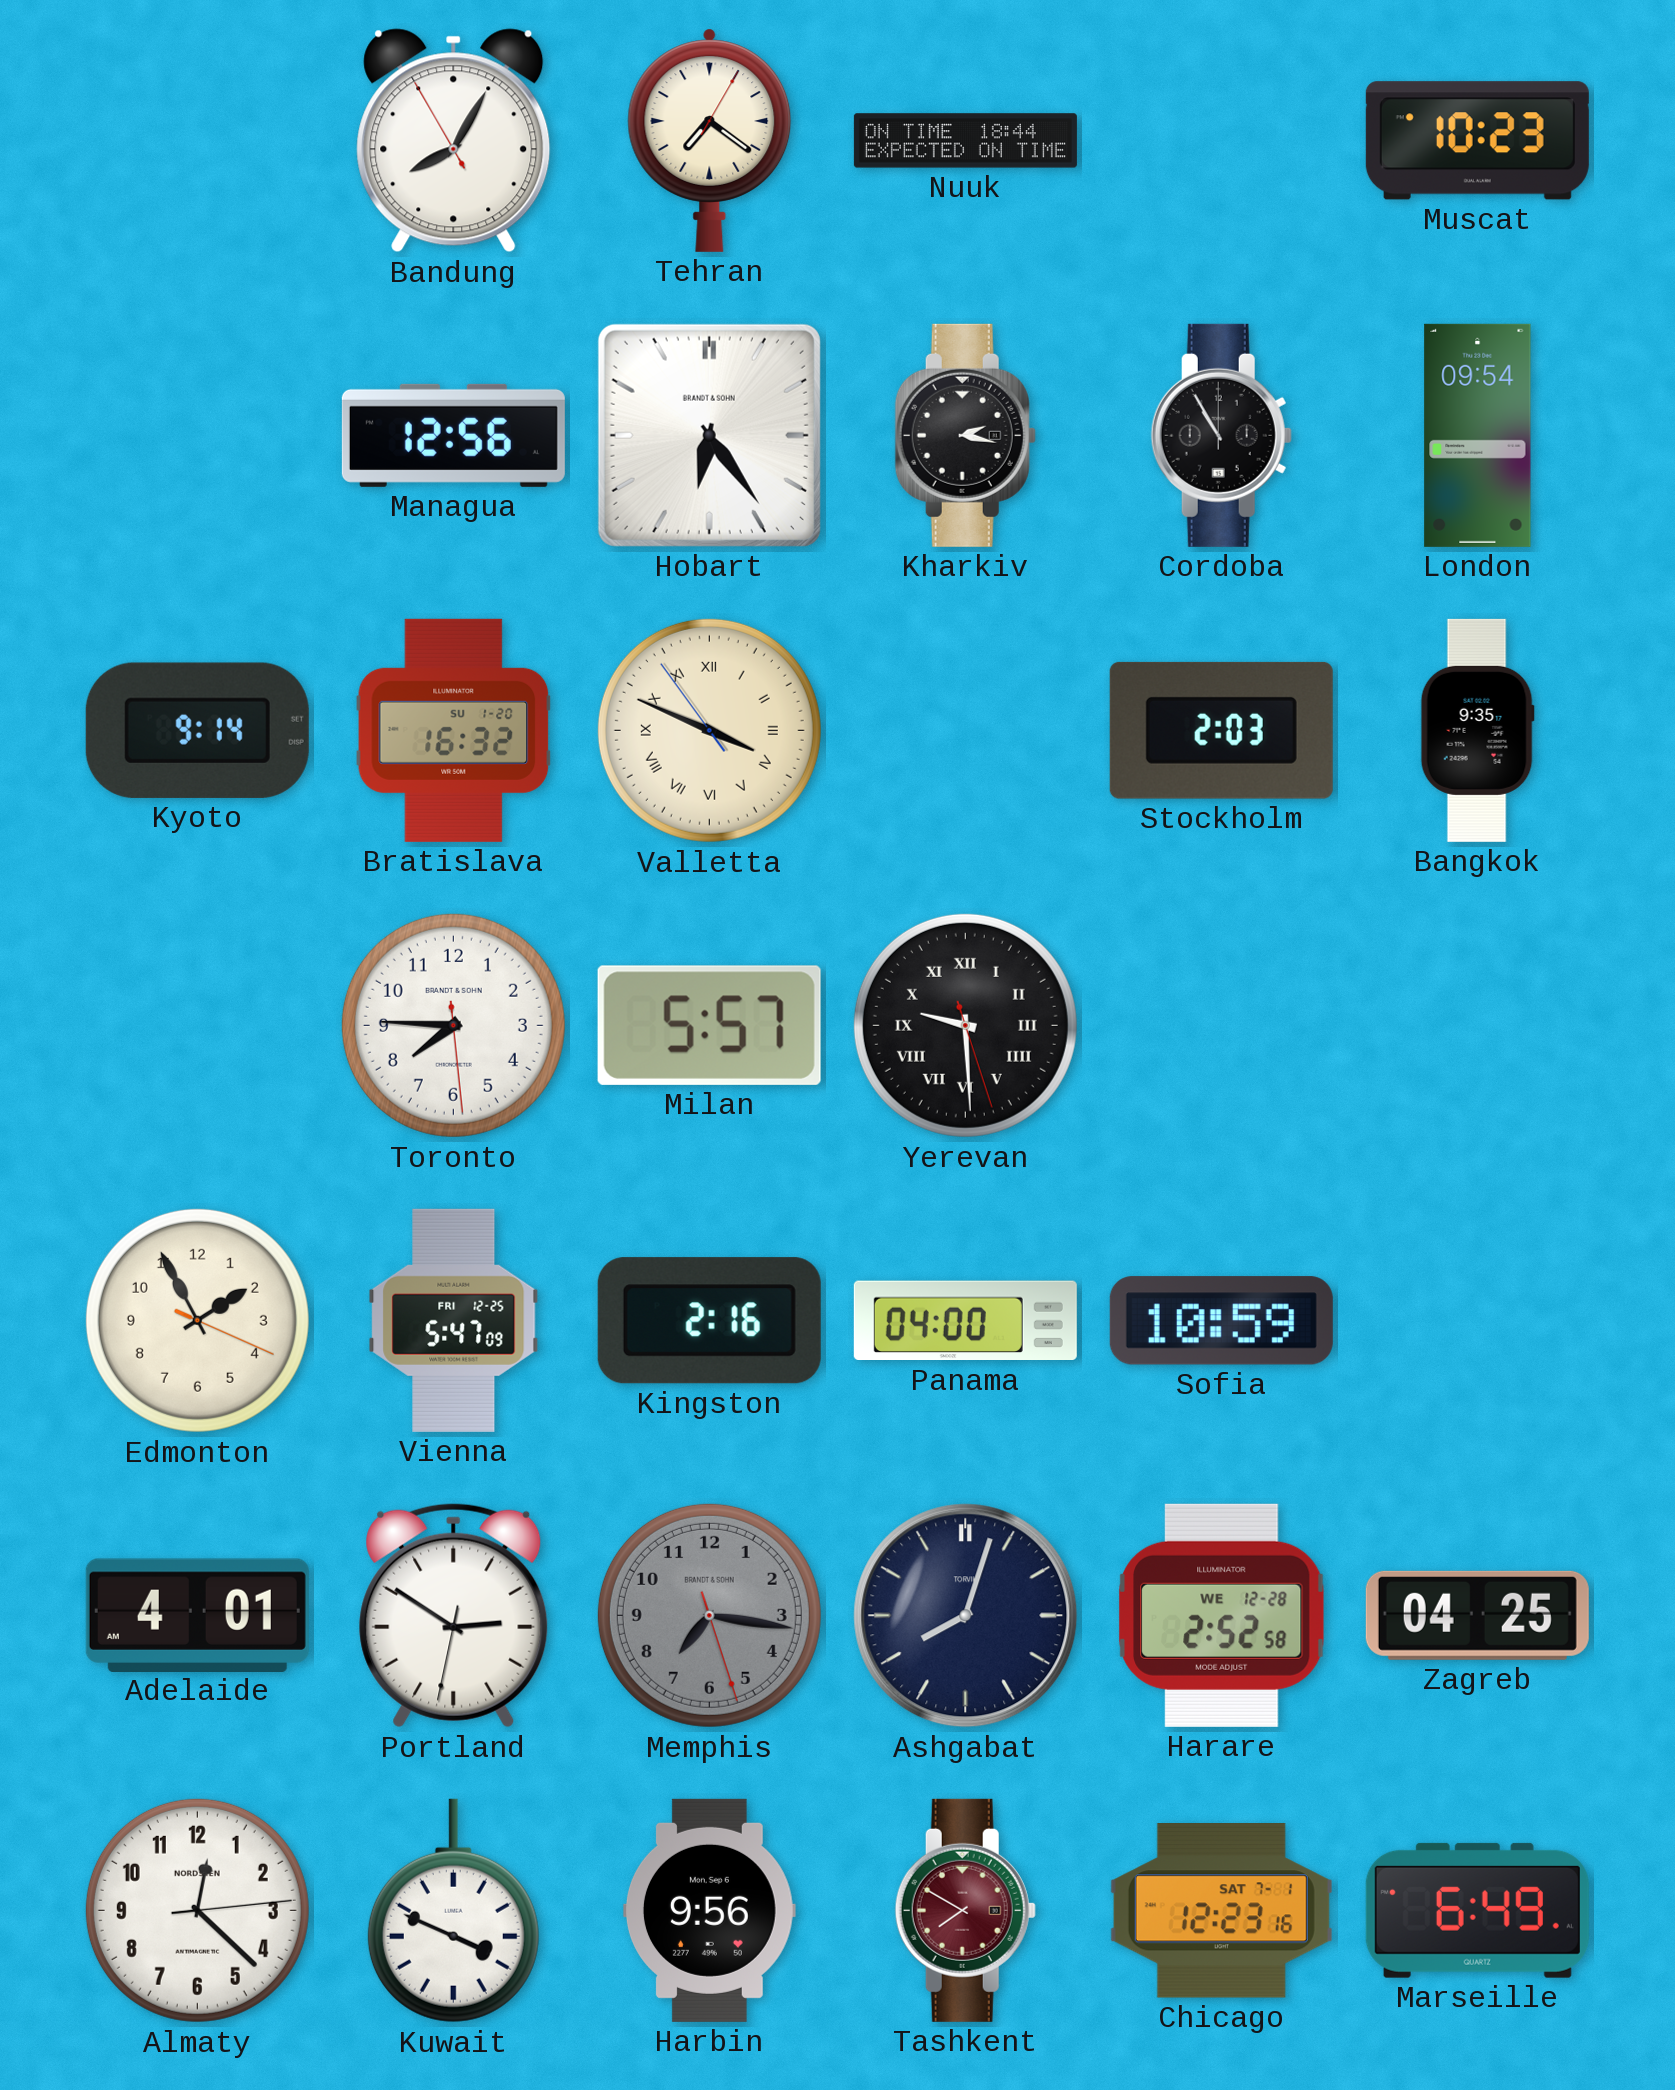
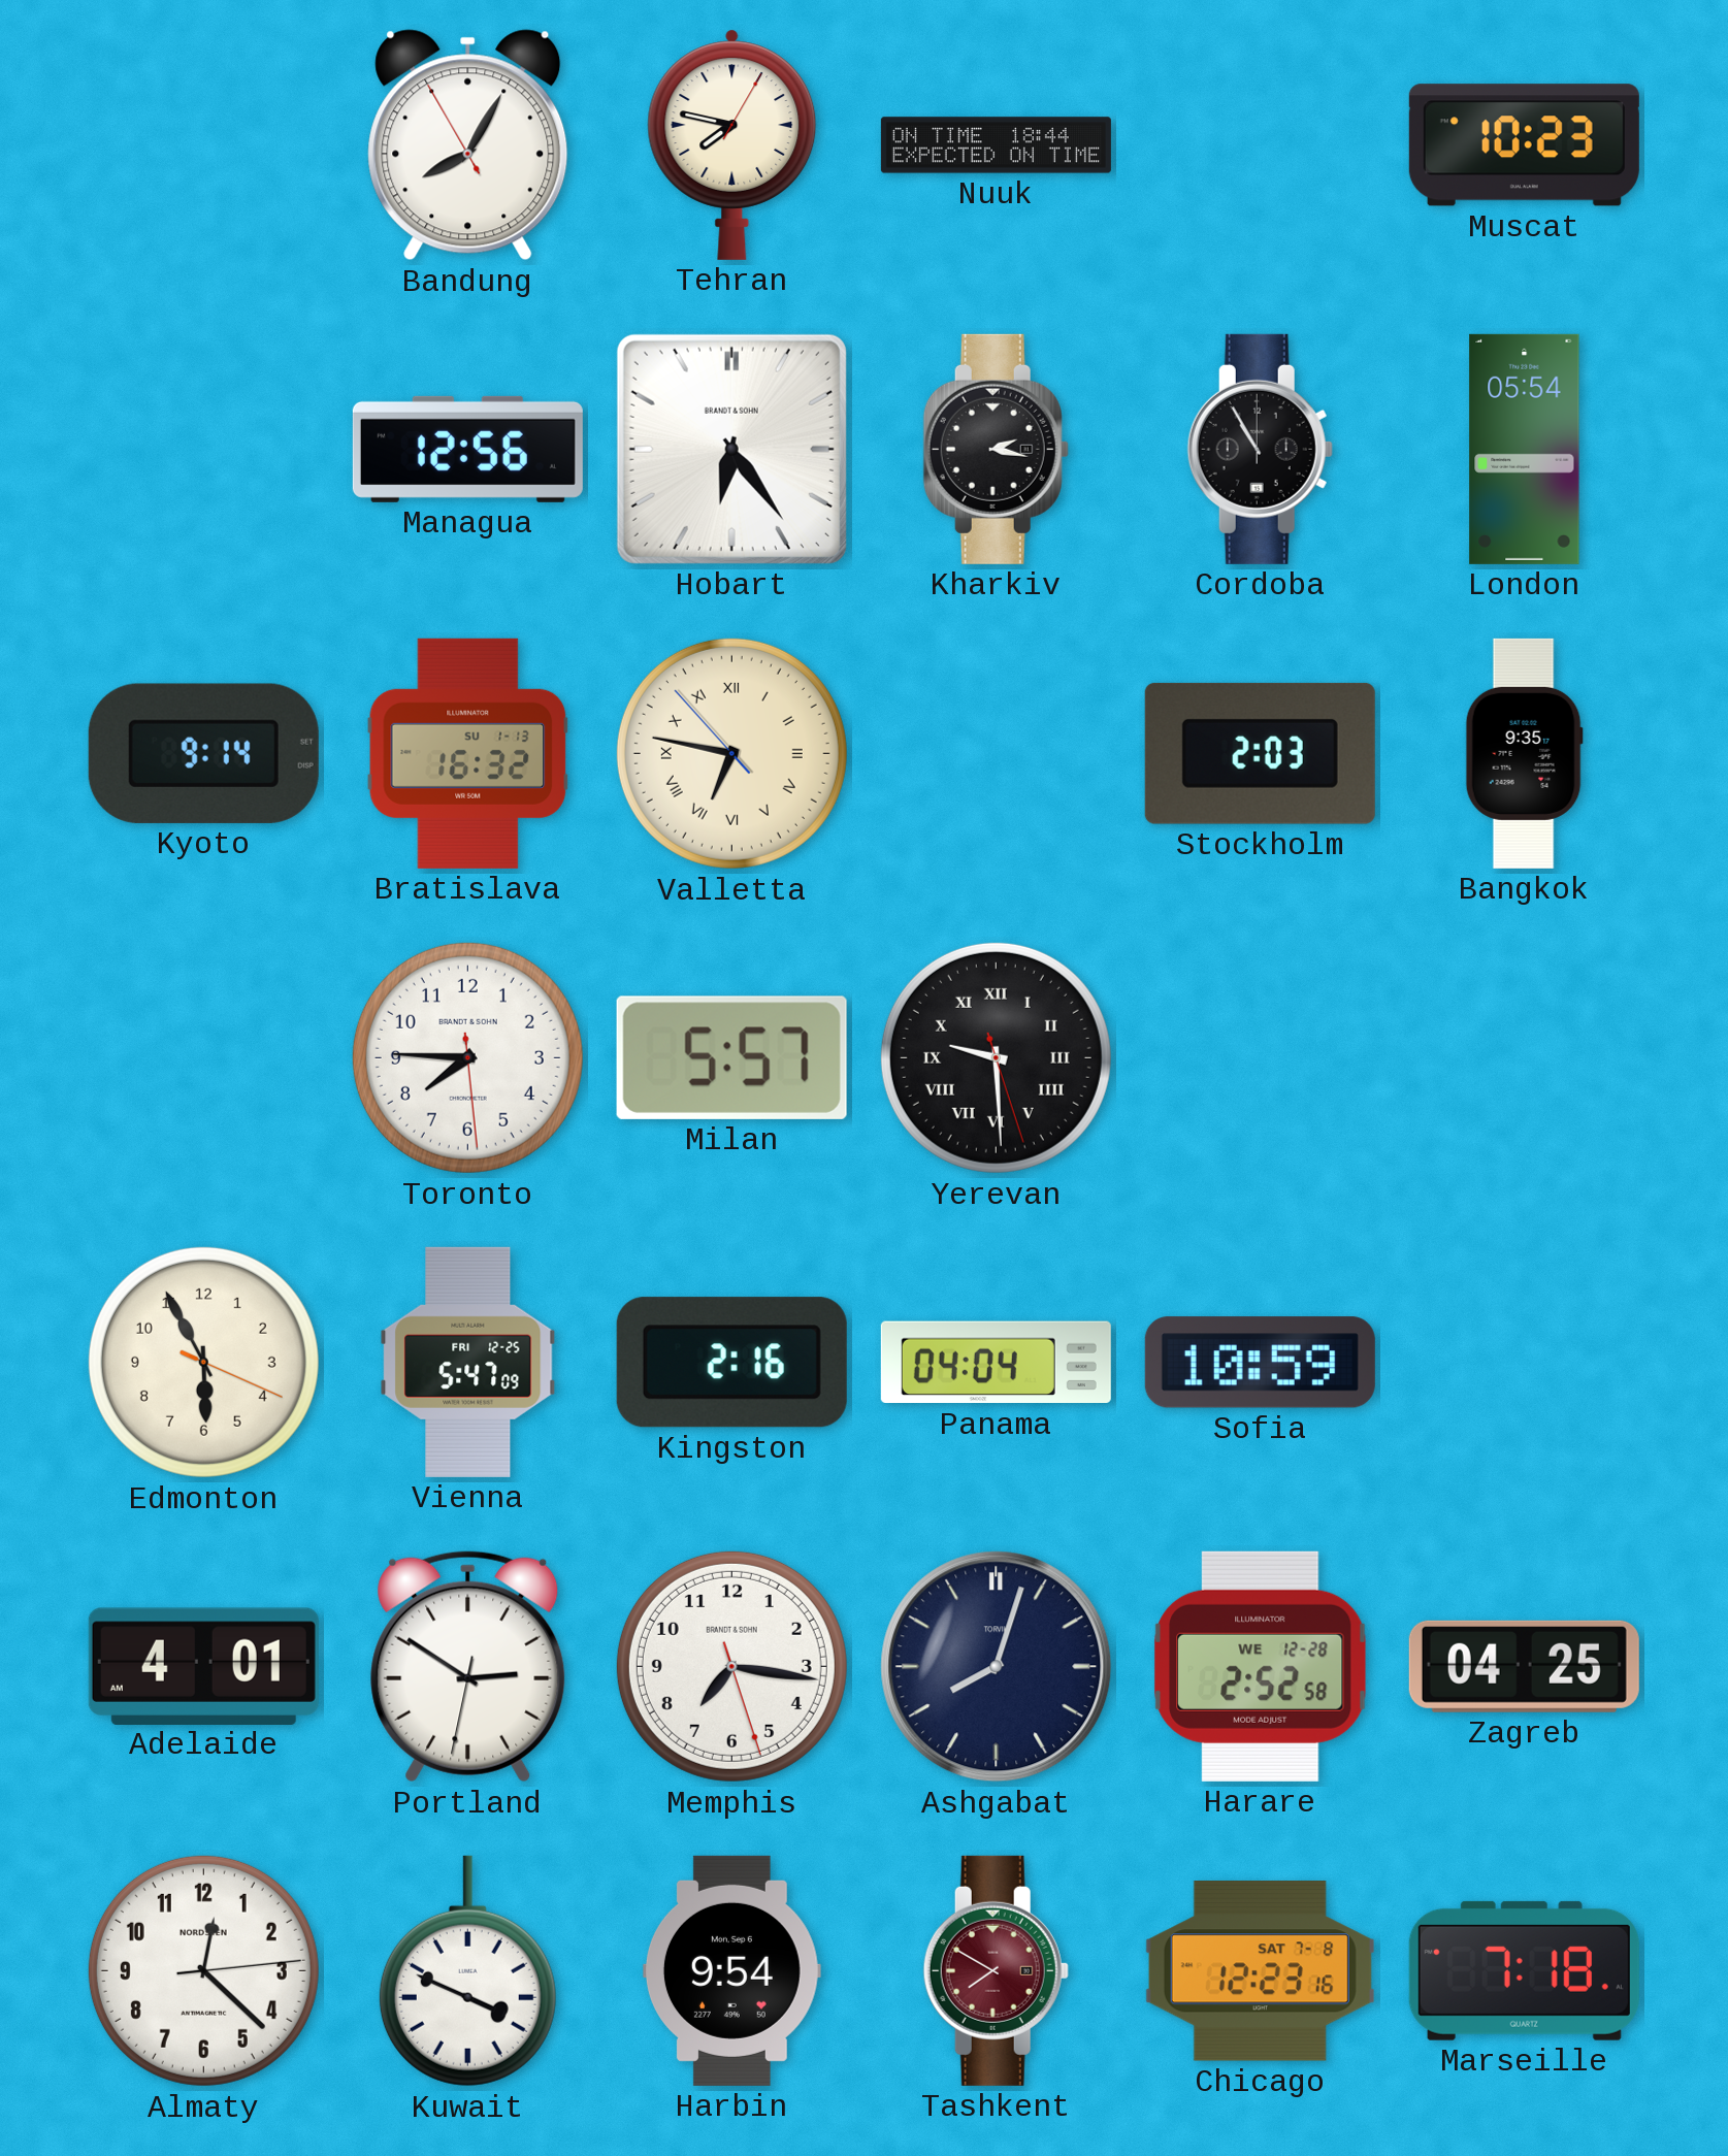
Tehran: 7:21 -> 7:47 (732, 144)
London: 09:54 -> 05:54 (1525, 449)
Bratislava date: SU 1-20 -> SU 1-13 (468, 753)
Valletta: 3:48 -> 6:46 (731, 753)
Edmonton: 1:55 -> 5:55 (203, 1362)
Panama: 04:00 -> 04:04 (996, 1363)
Memphis dial: grey -> white (731, 1666)
Harbin: 9:56 -> 9:54 (731, 1970)
Chicago date: SAT 7-1 -> SAT 7-8 (1260, 1971)
Marseille: 6:49 -> 7:18 (1524, 1970)
